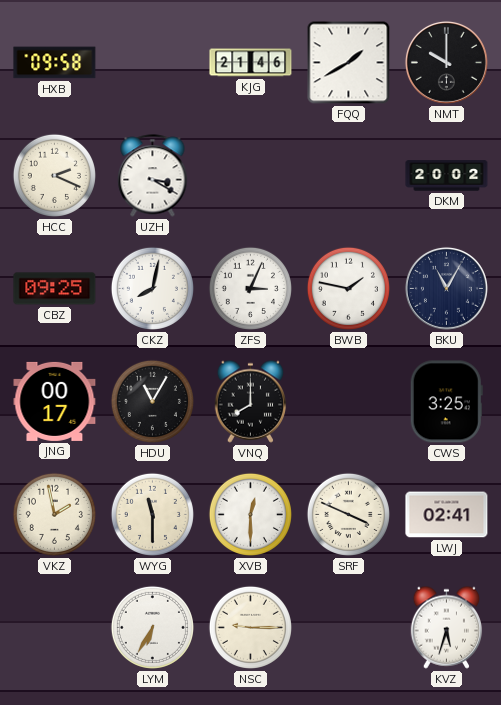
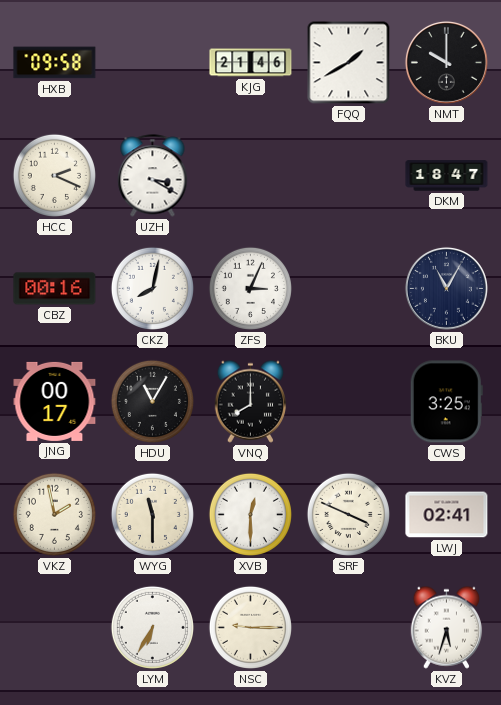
DKM: 20:02 -> 18:47 (447, 176)
CBZ: 09:25 -> 00:16 (55, 289)
BWB: 1:47 -> none (348, 288)
